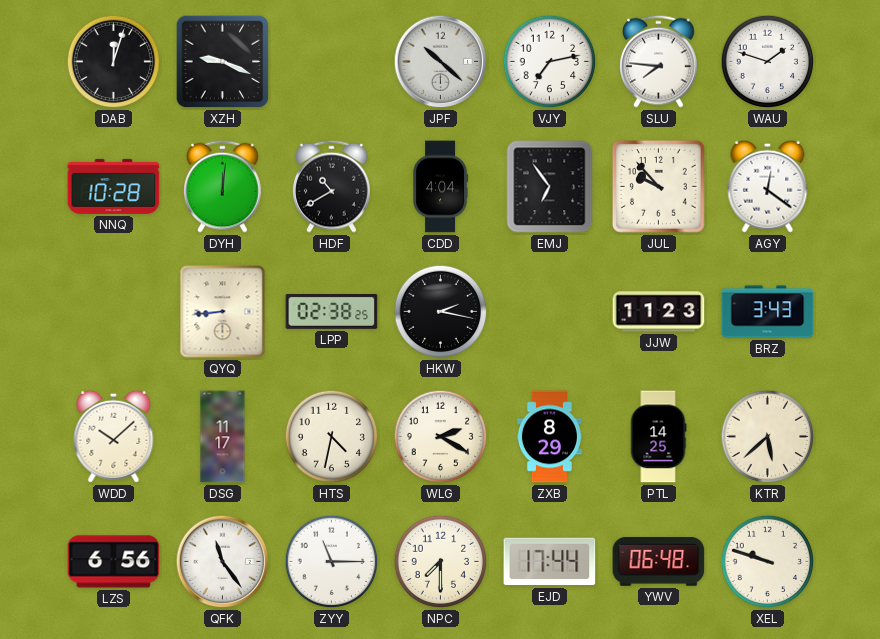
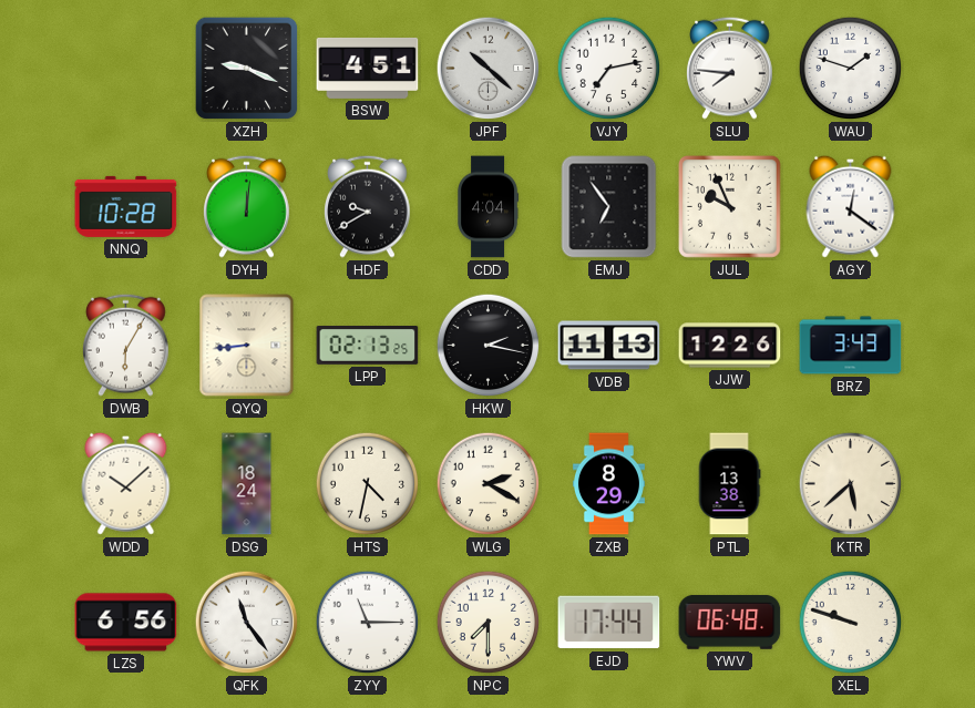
DAB: 12:03 -> none (114, 62)
BSW: none -> 4:51 (368, 68)
HDF: 10:40 -> 9:40 (368, 206)
JUL: 9:53 -> 9:56 (729, 206)
DWB: none -> 6:05 (126, 345)
LPP: 02:38 -> 02:13 (368, 346)
VDB: none -> 11:13 (609, 346)
JJW: 11:23 -> 12:26 (730, 346)
DSG: 11:17 -> 18:24 (247, 484)
PTL: 14:25 -> 13:38 (729, 484)
